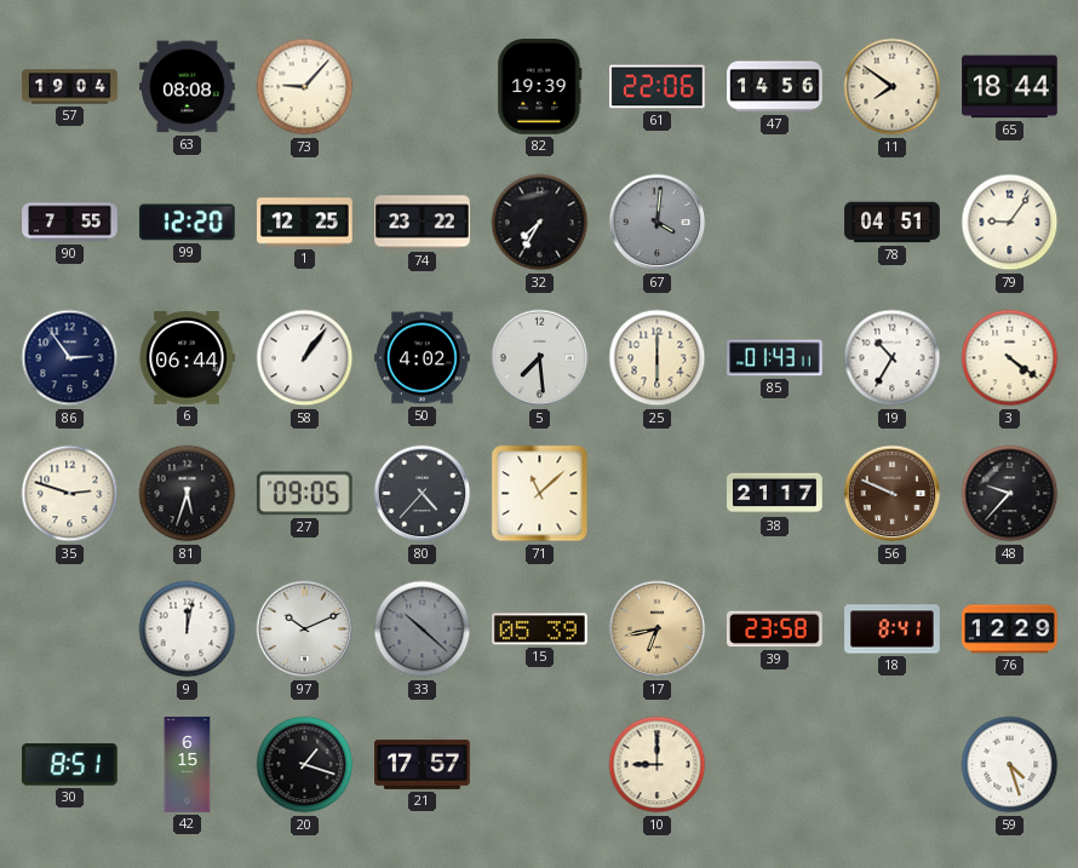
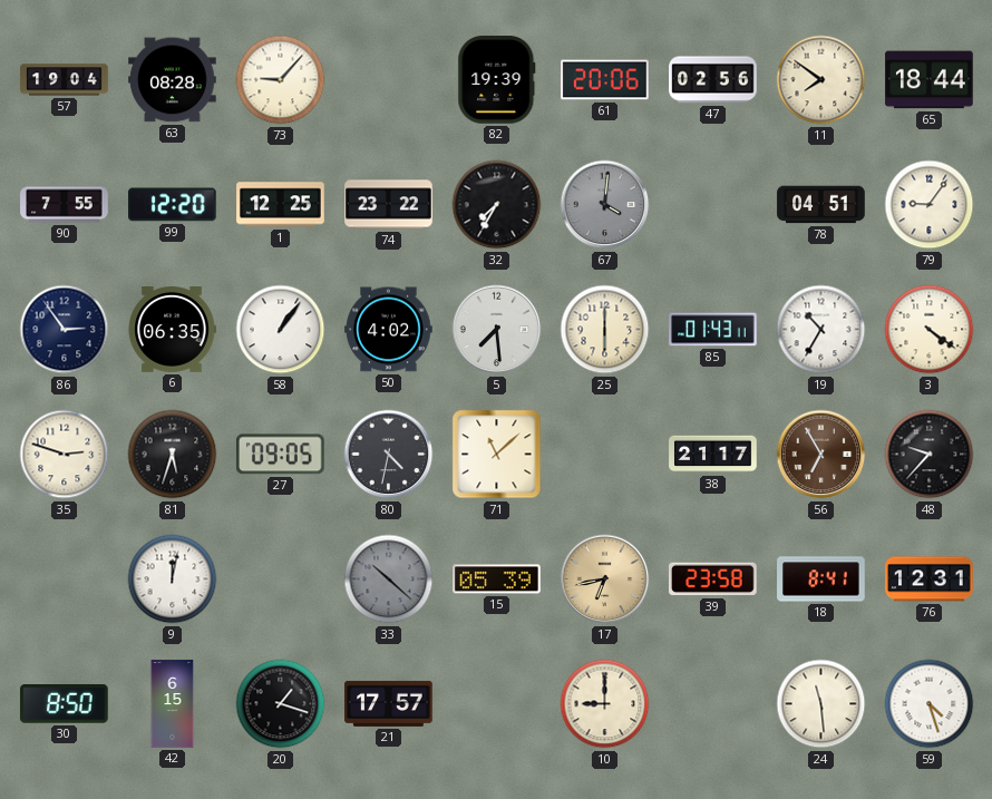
63: 08:08 -> 08:28 (173, 80)
61: 22:06 -> 20:06 (605, 80)
47: 14:56 -> 02:56 (713, 80)
6: 06:44 -> 06:35 (172, 330)
80: 4:37 -> 4:32 (389, 455)
56: 9:49 -> 6:55 (821, 455)
97: 10:11 -> none (305, 630)
76: 12:29 -> 12:31 (930, 579)
30: 8:51 -> 8:50 (65, 704)
24: none -> 11:29 (821, 704)
